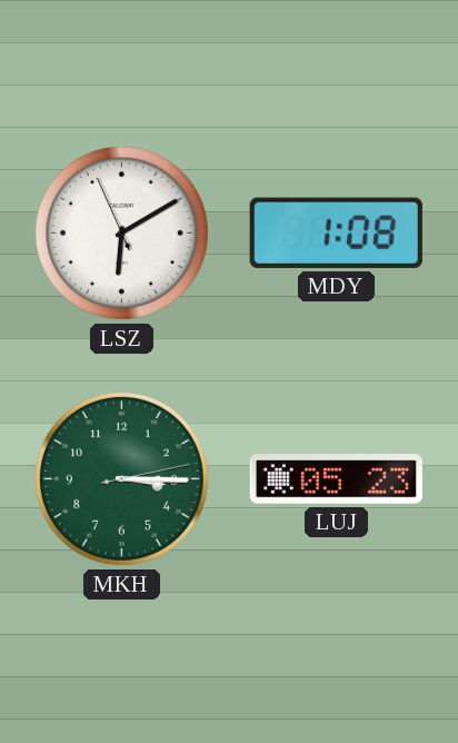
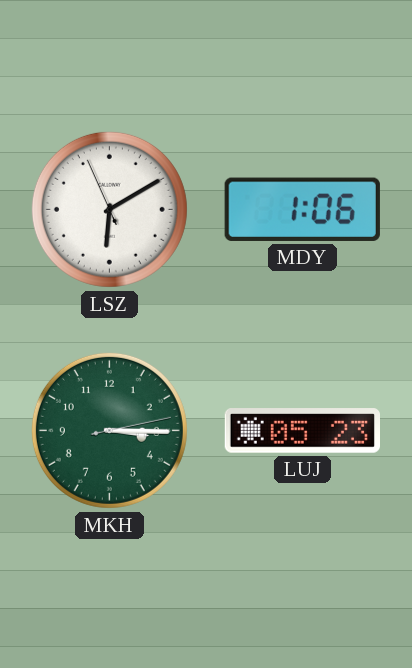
MDY: 1:08 -> 1:06 (302, 209)
